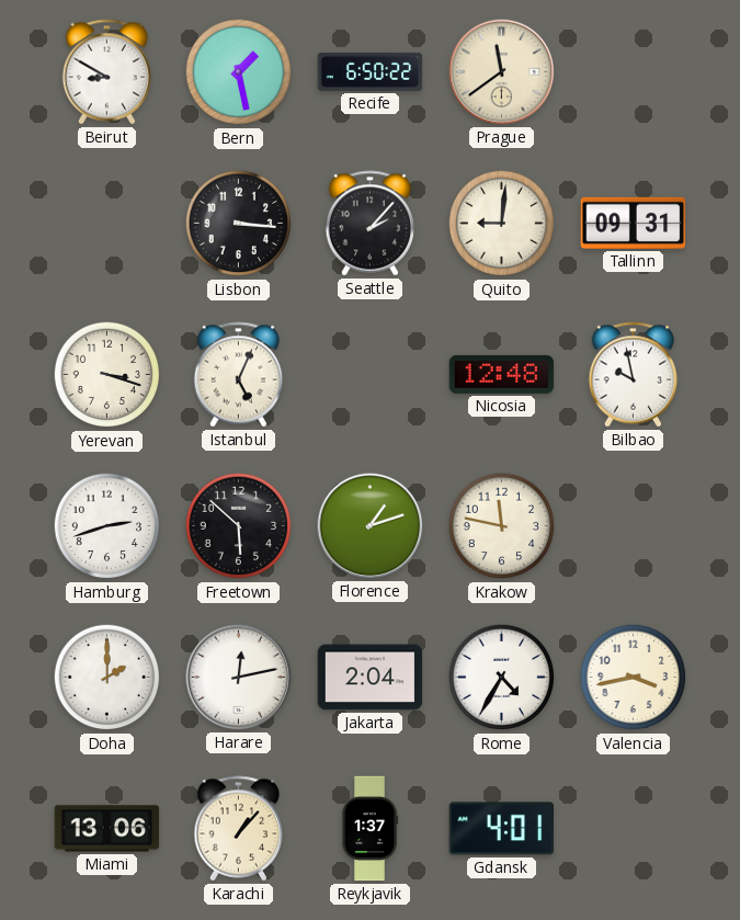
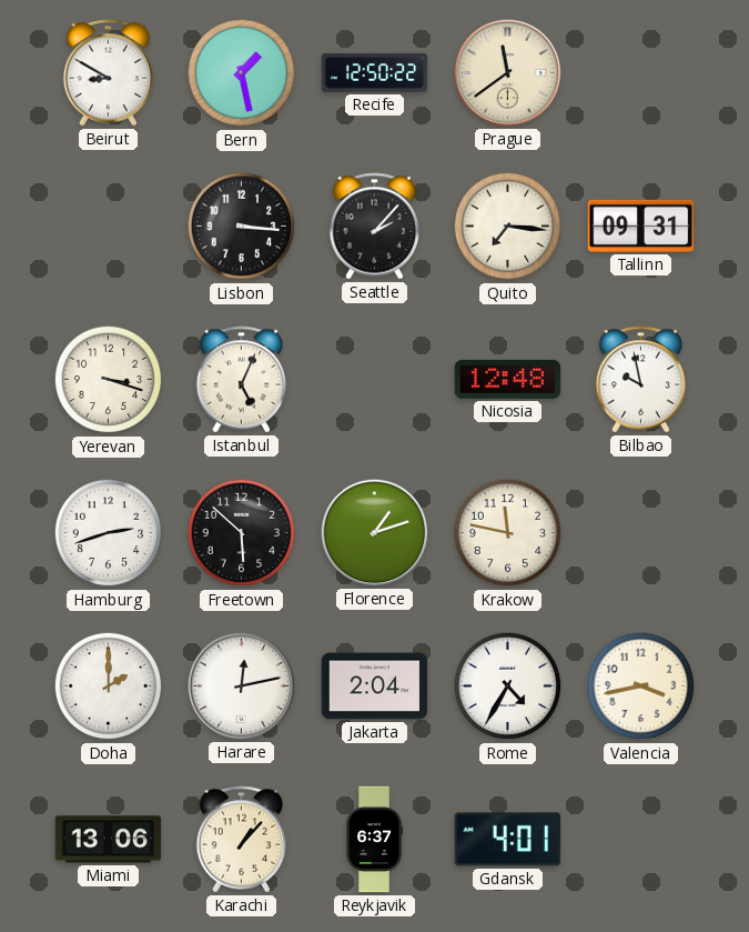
Recife: 6:50 -> 12:50 (375, 72)
Quito: 9:01 -> 7:16 (508, 227)
Reykjavik: 1:37 -> 6:37 (374, 840)
